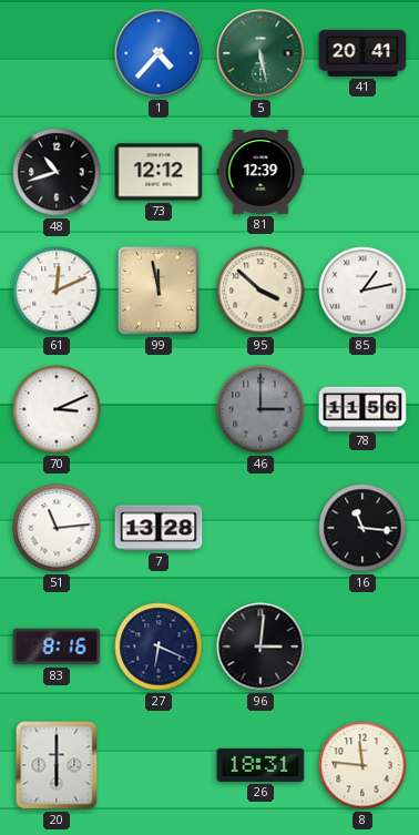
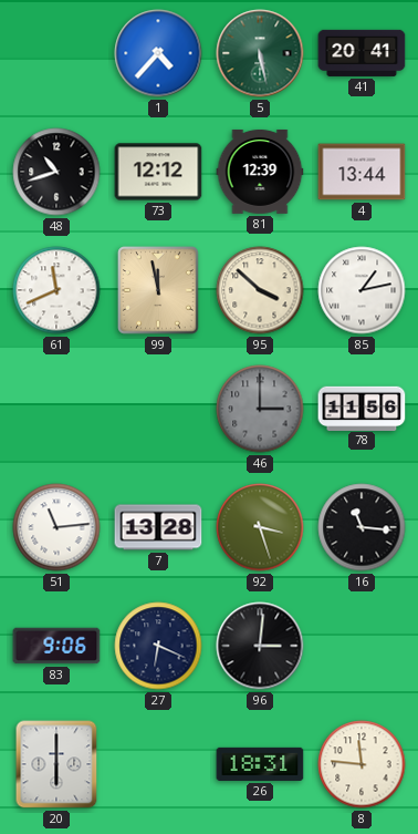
4: none -> 13:44 (362, 172)
61: 12:11 -> 11:41 (56, 290)
70: 3:11 -> none (57, 409)
92: none -> 3:27 (260, 527)
83: 8:16 -> 9:06 (56, 646)
